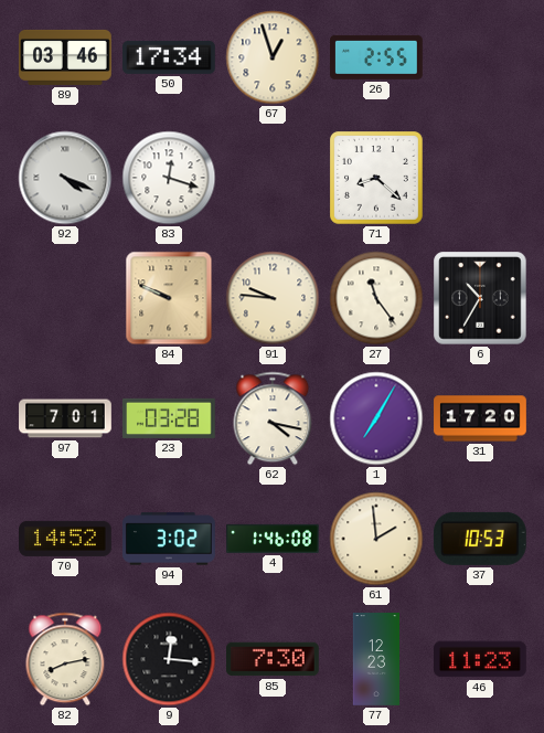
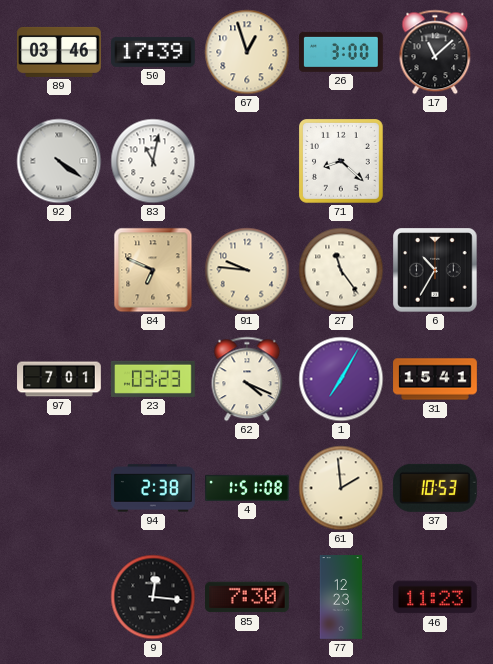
50: 17:34 -> 17:39 (154, 52)
26: 2:55 -> 3:00 (342, 52)
17: none -> 11:08 (435, 52)
92: 4:19 -> 4:21 (59, 161)
83: 12:18 -> 11:02 (153, 161)
84: 9:49 -> 6:49 (153, 270)
23: 03:28 -> 03:23 (154, 379)
62: 4:17 -> 4:19 (247, 379)
31: 17:20 -> 15:41 (435, 379)
70: 14:52 -> none (66, 539)
94: 3:02 -> 2:38 (154, 488)
4: 1:46 -> 1:51 (247, 488)
82: 8:13 -> none (65, 659)
